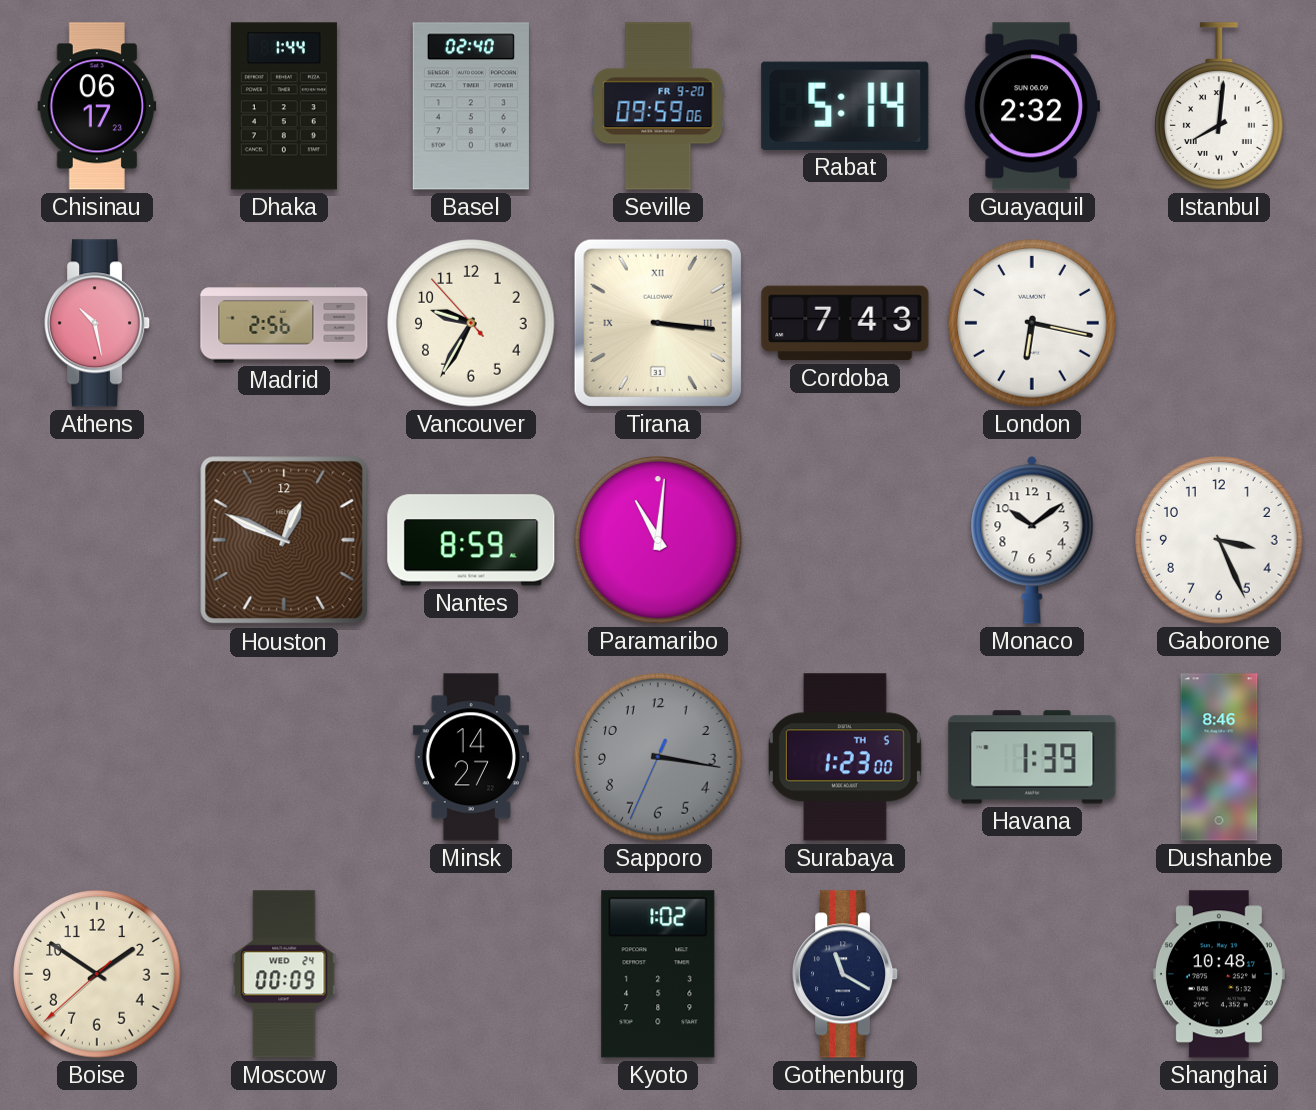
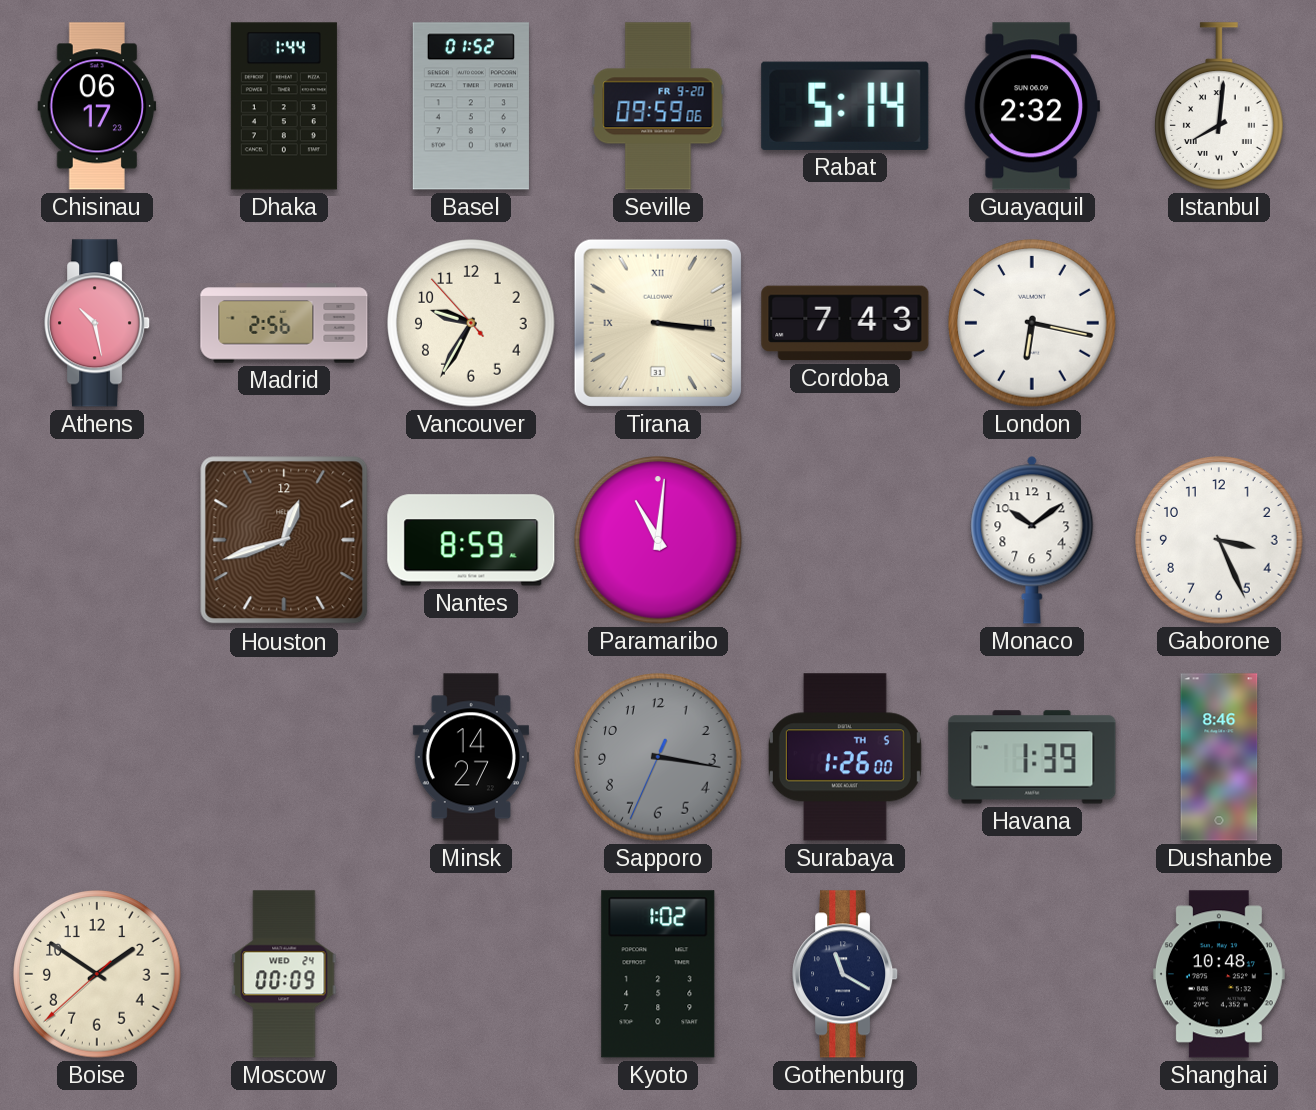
Basel: 02:40 -> 01:52 (471, 106)
Houston: 12:49 -> 12:42 (284, 540)
Surabaya: 1:23 -> 1:26 (845, 757)
